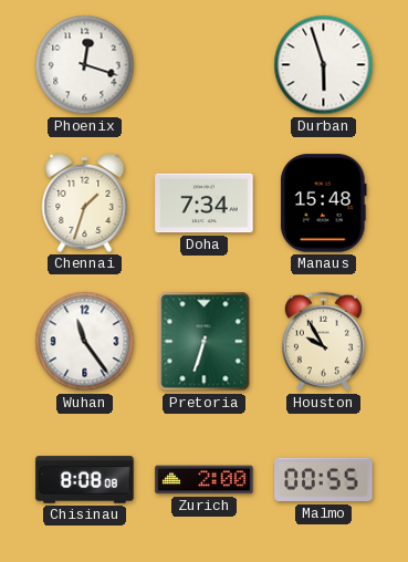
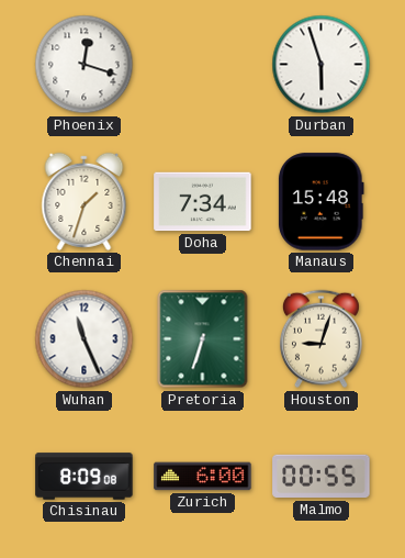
Wuhan: 11:24 -> 11:26 (85, 339)
Houston: 9:55 -> 9:03 (320, 339)
Chisinau: 8:08 -> 8:09 (85, 477)
Zurich: 2:00 -> 6:00 (203, 477)
